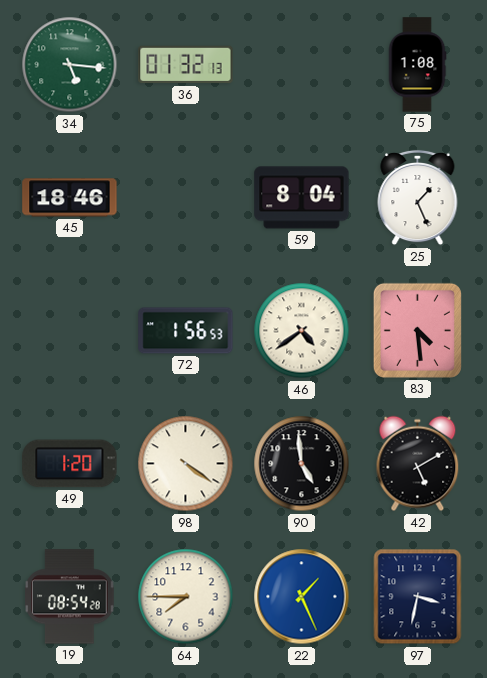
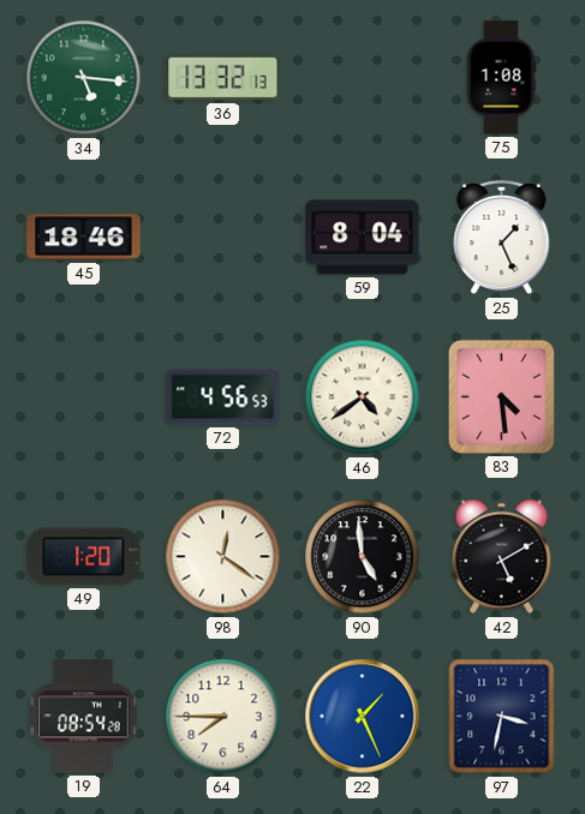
36: 01:32 -> 13:32 (223, 78)
72: 1:56 -> 4:56 (223, 397)
98: 4:21 -> 12:21 (223, 557)
